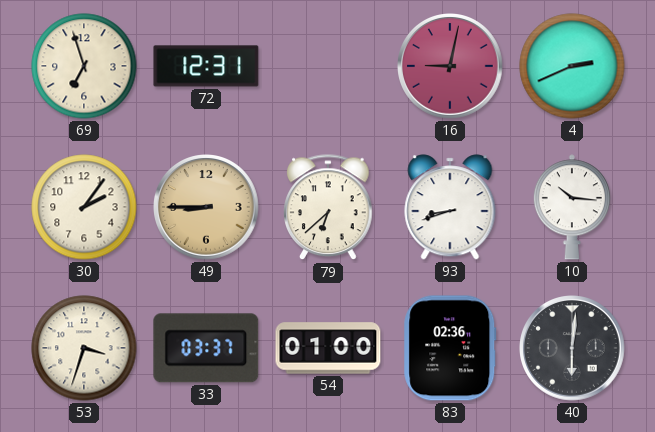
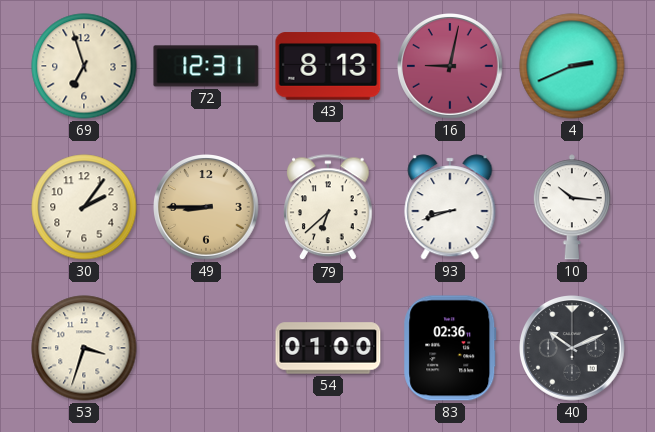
43: none -> 8:13 (328, 66)
33: 03:37 -> none (206, 348)
40: 6:01 -> 10:11 (573, 349)
